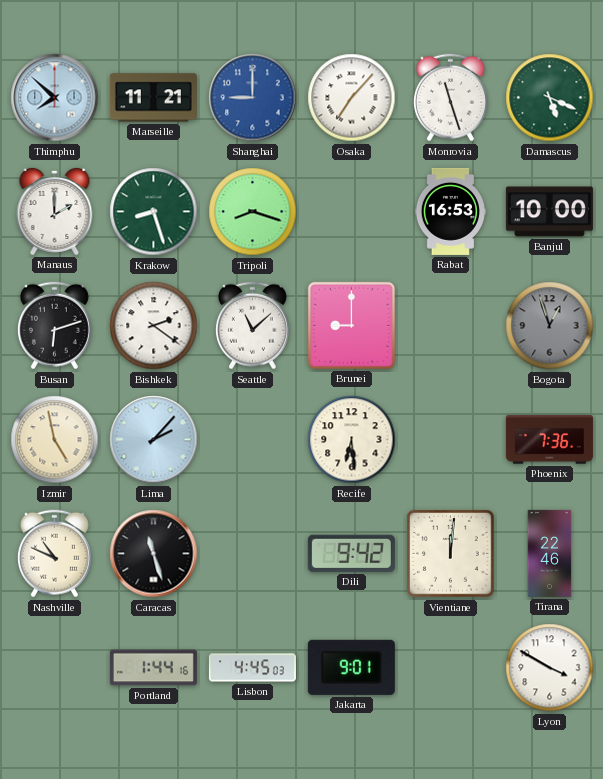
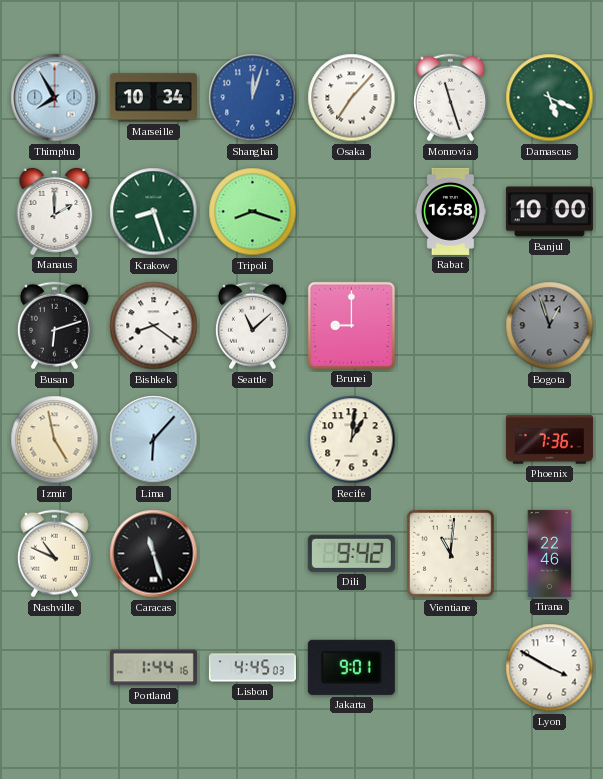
Thimphu: 7:52 -> 7:55 (55, 98)
Marseille: 11:21 -> 10:34 (153, 98)
Shanghai: 9:00 -> 12:03 (253, 98)
Rabat: 16:53 -> 16:58 (450, 211)
Bishkek: 2:21 -> 8:21 (154, 326)
Lima: 2:07 -> 6:07 (154, 440)
Recife: 6:29 -> 1:01 (352, 440)
Vientiane: 12:01 -> 11:01 (451, 554)
